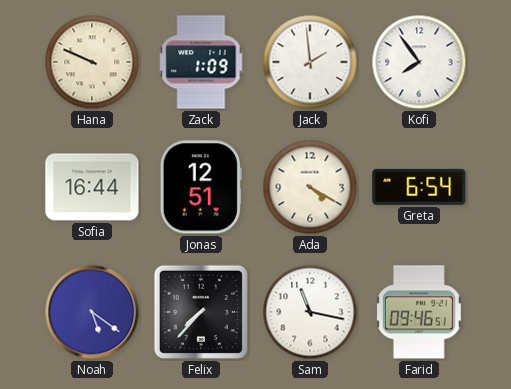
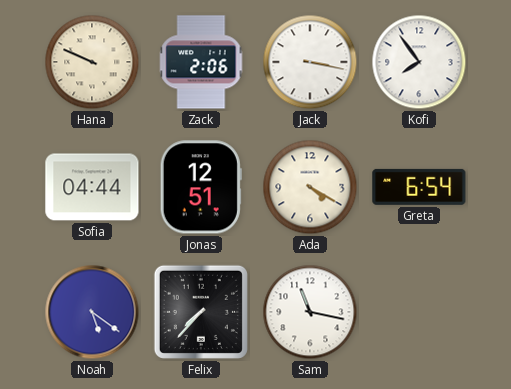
Zack: 1:09 -> 2:06 (201, 62)
Jack: 1:59 -> 3:17 (310, 62)
Sofia: 16:44 -> 04:44 (92, 187)
Farid: 09:46 -> none (419, 312)
